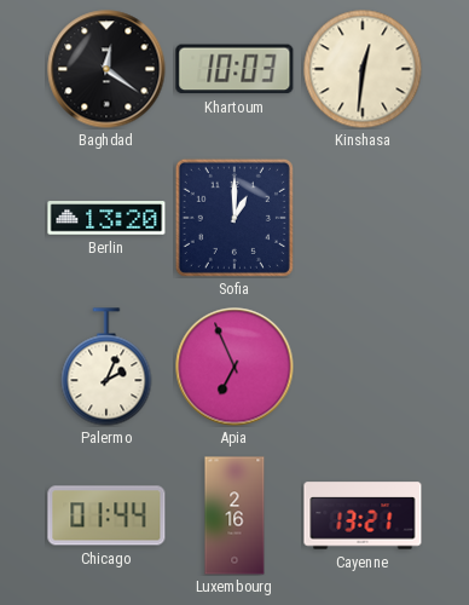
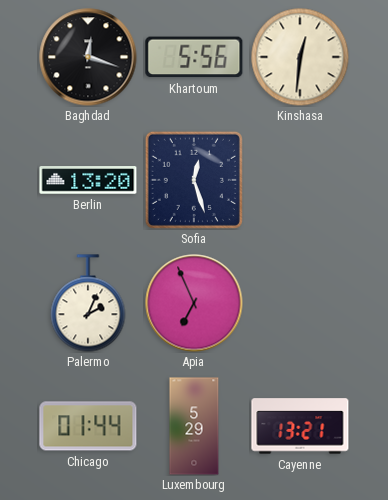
Baghdad: 12:21 -> 12:18 (88, 57)
Khartoum: 10:03 -> 5:56 (194, 57)
Sofia: 1:00 -> 12:27 (194, 180)
Luxembourg: 2:16 -> 5:29 (194, 426)
